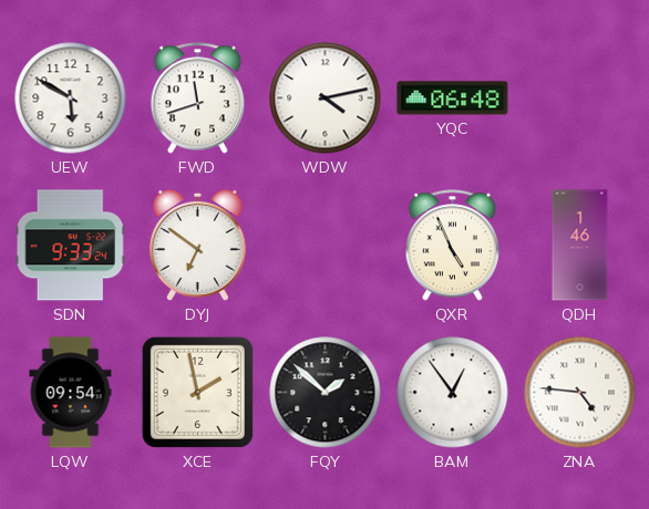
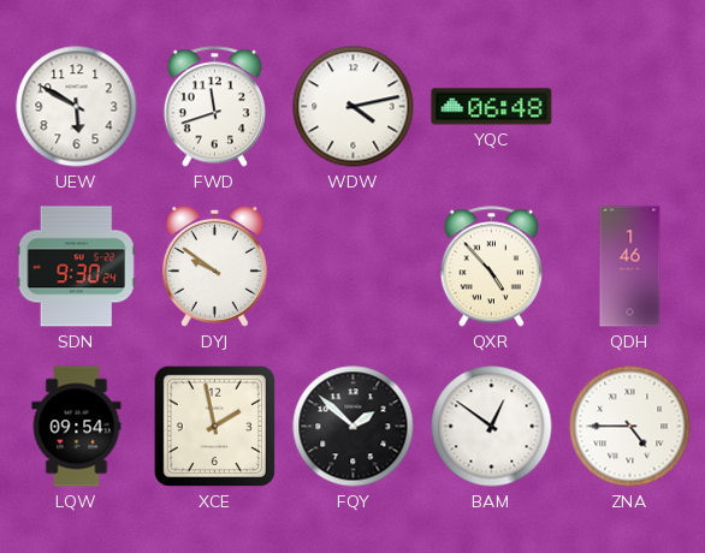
SDN: 9:33 -> 9:30 (76, 267)
DYJ: 6:51 -> 9:51 (214, 266)
QXR: 4:56 -> 4:53 (491, 267)
BAM: 12:54 -> 12:51 (492, 427)
ZNA: 4:46 -> 4:45 (630, 427)
